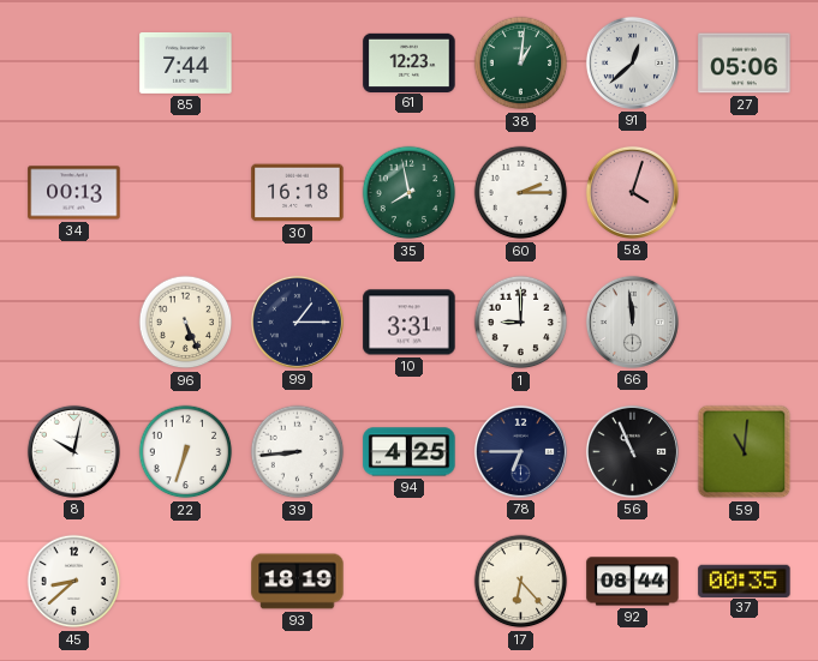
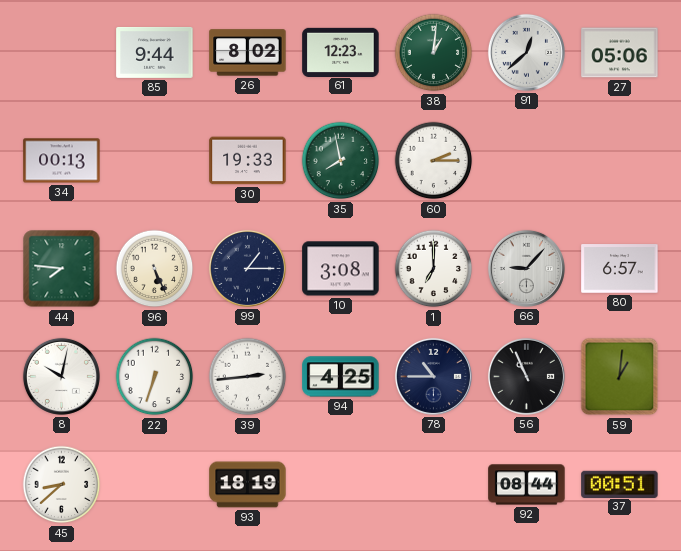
85: 7:44 -> 9:44 (155, 52)
26: none -> 8:02 (248, 53)
30: 16:18 -> 19:33 (248, 161)
58: 4:03 -> none (632, 192)
44: none -> 7:46 (62, 269)
10: 3:31 -> 3:08 (341, 269)
1: 9:00 -> 7:00 (434, 269)
66: 11:59 -> 9:07 (526, 268)
80: none -> 6:57 (620, 269)
39: 8:44 -> 2:44 (248, 377)
78: 6:45 -> 10:45 (433, 376)
59: 11:01 -> 1:01 (620, 377)
17: 6:23 -> none (521, 582)
37: 00:35 -> 00:51 (620, 484)
